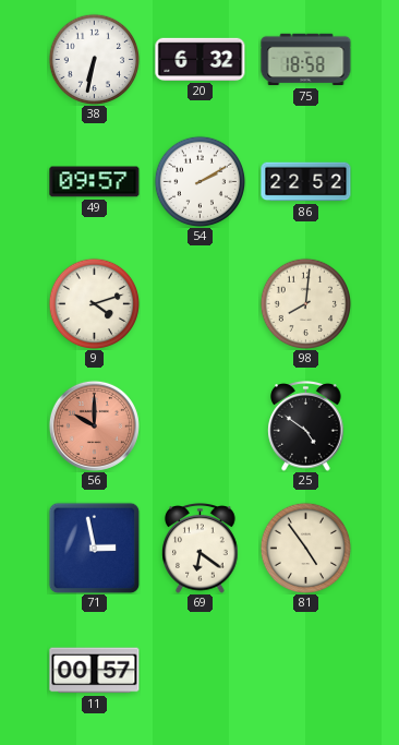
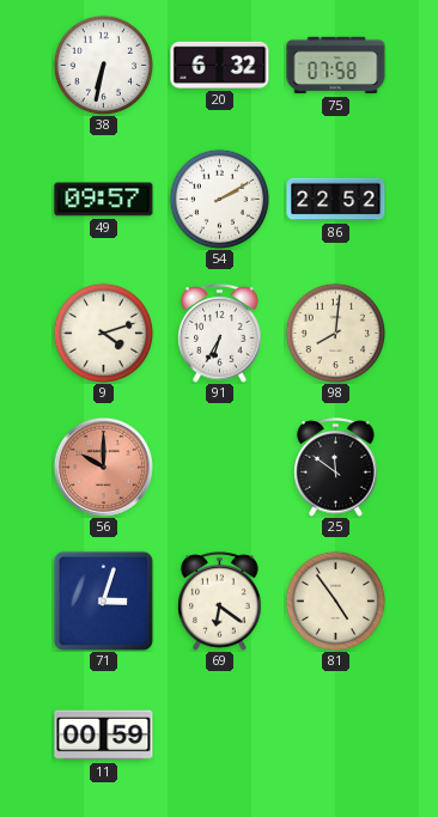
75: 18:58 -> 07:58 (336, 66)
91: none -> 6:35 (220, 334)
25: 4:51 -> 11:51 (336, 468)
71: 2:58 -> 3:03 (103, 600)
11: 00:57 -> 00:59 (104, 736)
